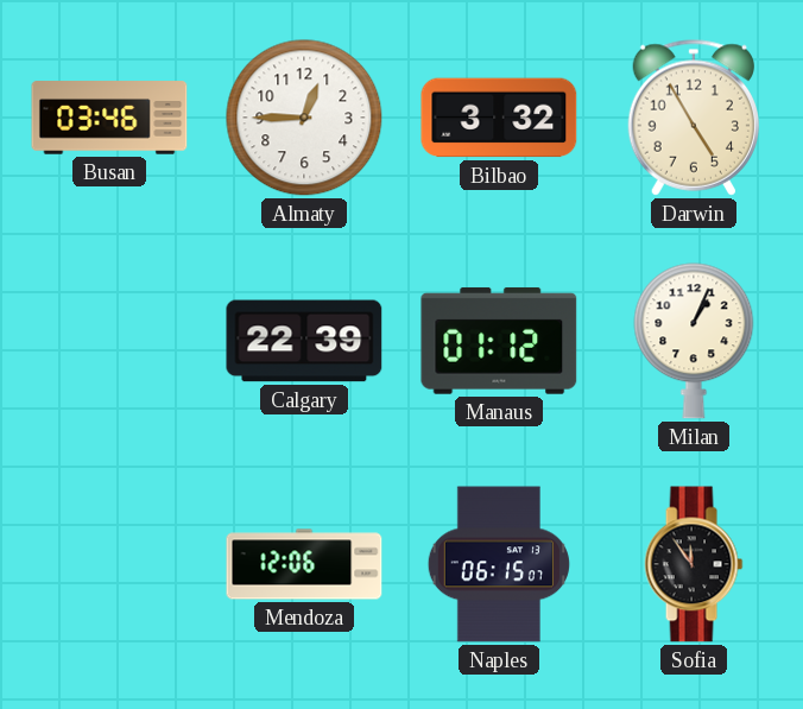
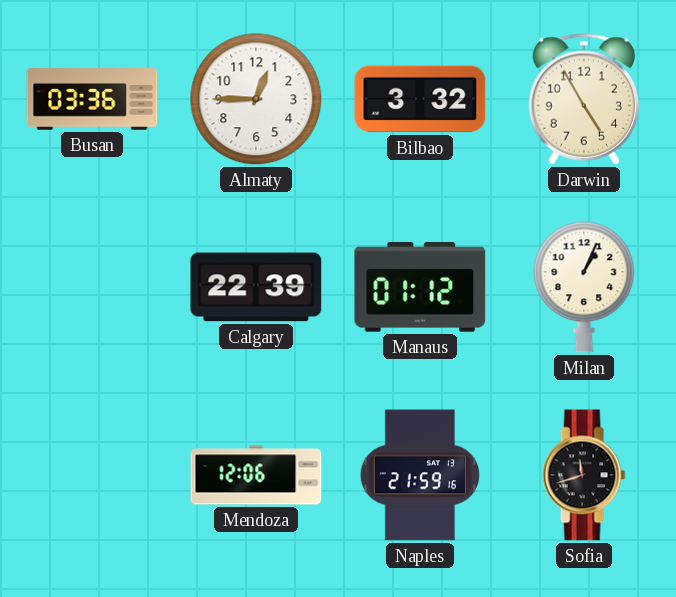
Busan: 03:46 -> 03:36 (92, 99)
Naples: 06:15 -> 21:59 (420, 475)
Sofia: 11:54 -> 11:42 (584, 475)
